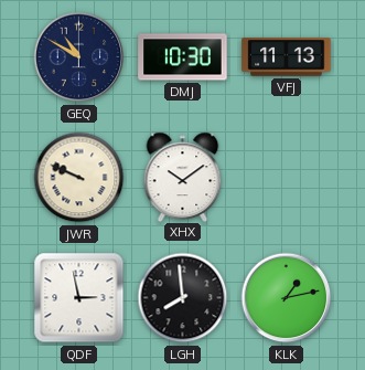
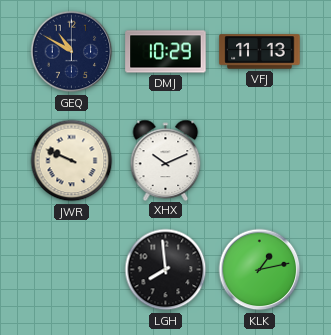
DMJ: 10:30 -> 10:29 (166, 52)
XHX: 10:09 -> 10:11 (166, 160)
QDF: 2:58 -> none (79, 298)
